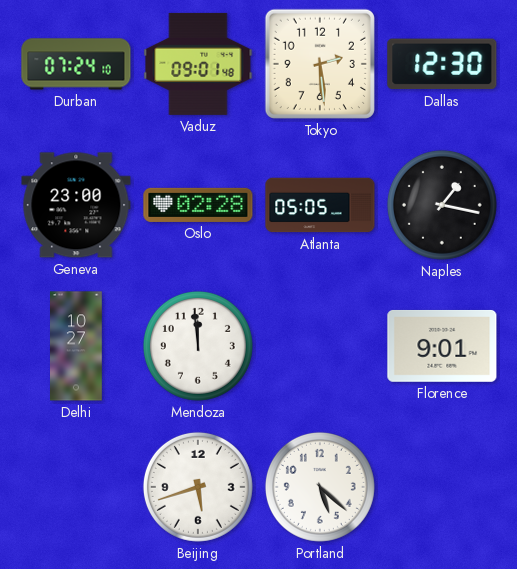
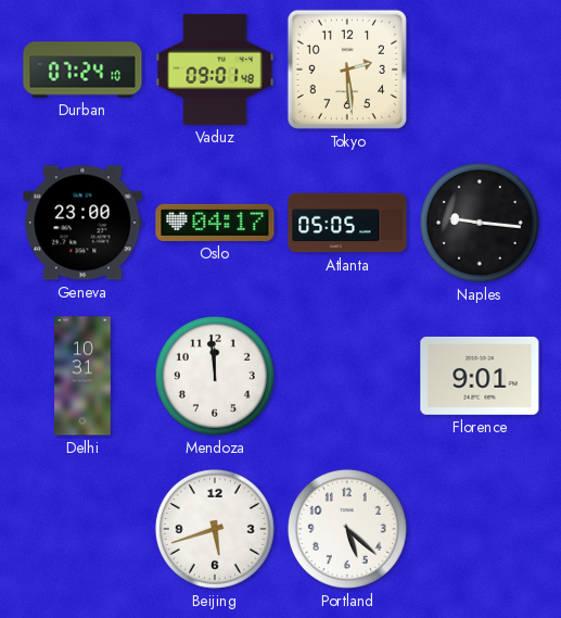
Dallas: 12:30 -> none (442, 64)
Oslo: 02:28 -> 04:17 (215, 223)
Naples: 1:17 -> 9:16 (480, 223)
Delhi: 10:27 -> 10:31 (82, 376)
